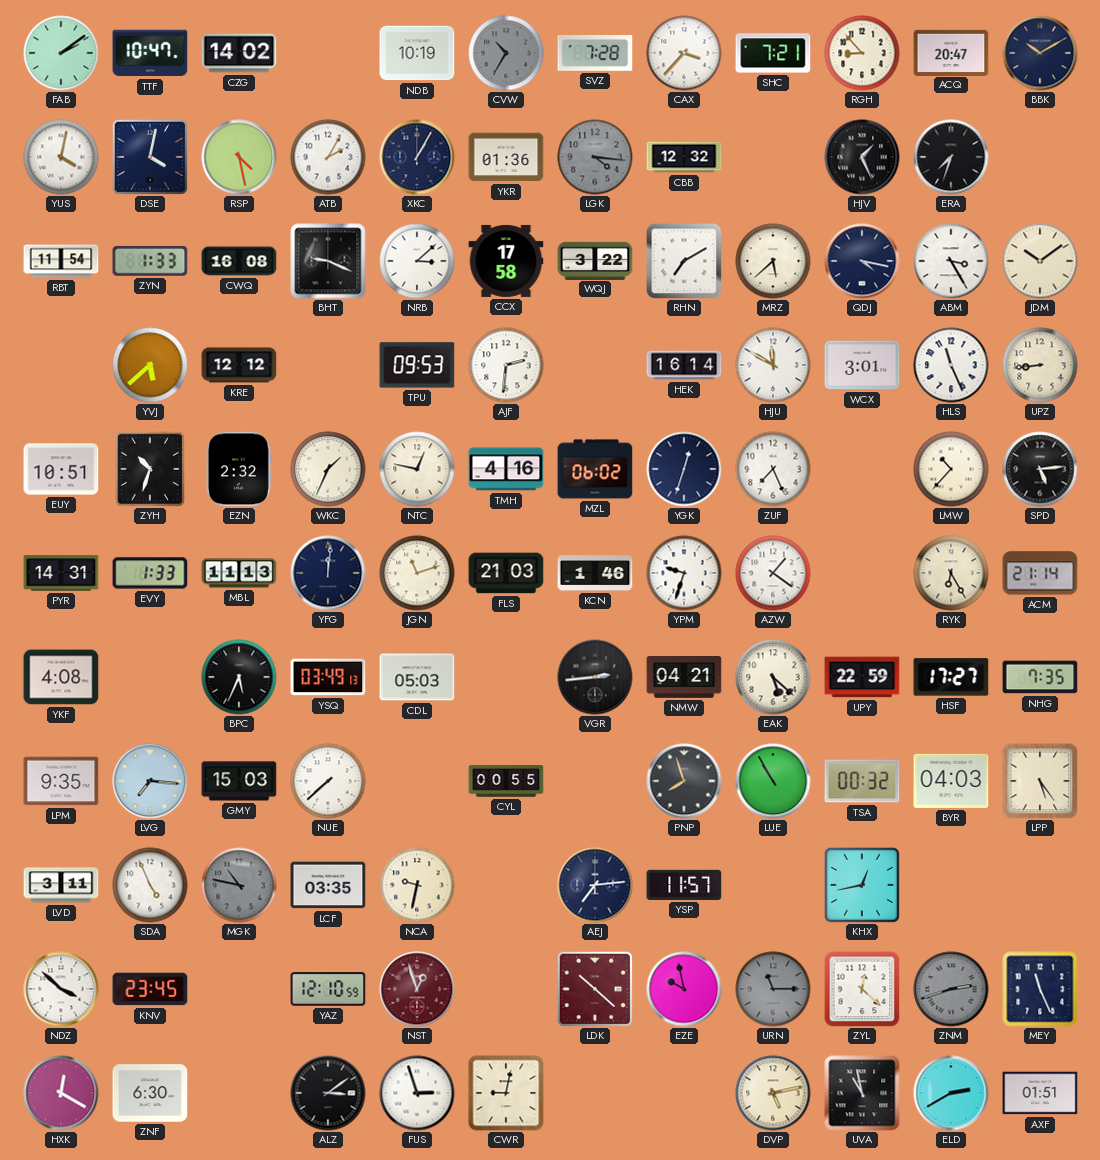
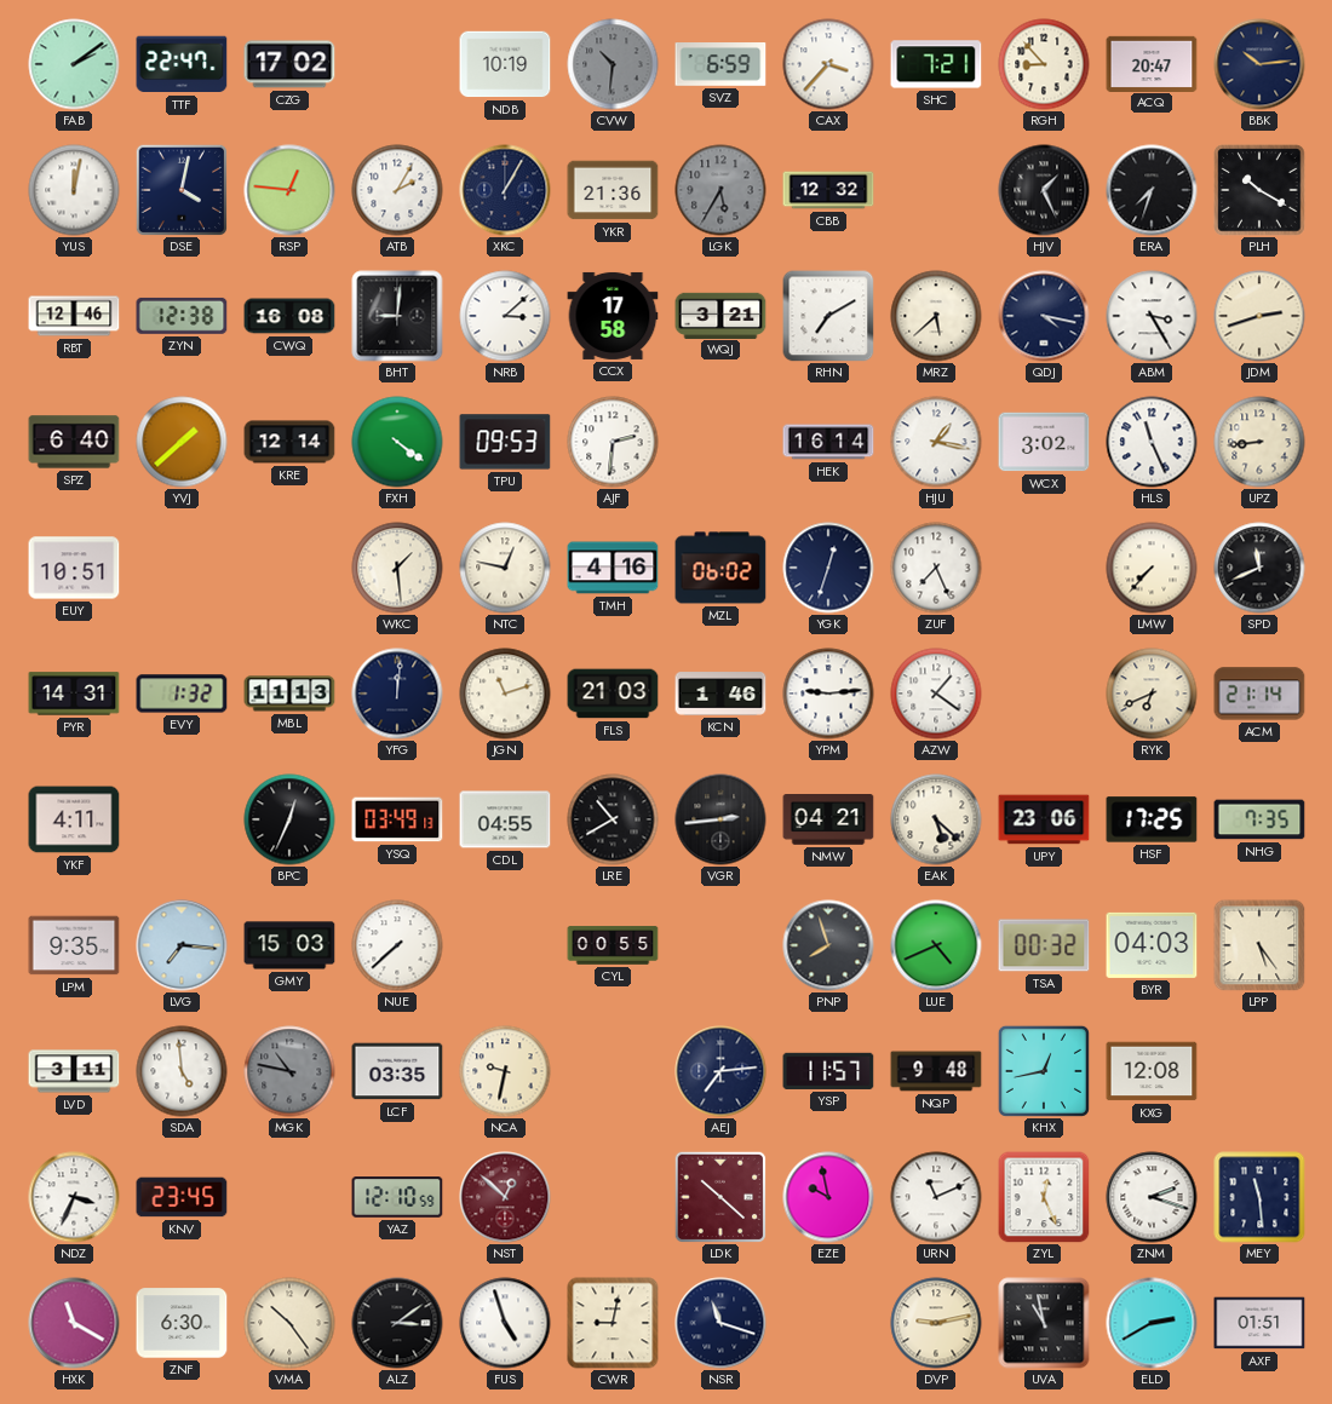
TTF: 10:47 -> 22:47 (182, 64)
CZG: 14:02 -> 17:02 (289, 64)
CVW: 10:35 -> 10:31 (613, 64)
SVZ: 7:28 -> 6:59 (720, 65)
BBK: 10:10 -> 10:14 (1259, 64)
YUS: 4:02 -> 12:02 (74, 190)
RSP: 4:28 -> 12:46 (289, 190)
YKR: 01:36 -> 21:36 (613, 190)
LGK: 4:16 -> 5:35 (720, 190)
PLH: none -> 10:20 (1259, 190)
RBT: 11:54 -> 12:46 (74, 316)
ZYN: 1:33 -> 12:38 (182, 316)
BHT: 9:19 -> 9:01 (397, 316)
WQJ: 3:22 -> 3:21 (720, 315)
JDM: 10:09 -> 2:42 (1259, 316)
SPZ: none -> 6:40 (74, 442)
YVJ: 5:38 -> 1:38 (182, 442)
KRE: 12:12 -> 12:14 (289, 442)
FXH: none -> 4:21 (397, 442)
HJU: 11:50 -> 1:17 (936, 442)
WCX: 3:01 -> 3:02 (1044, 442)
ZYH: 10:33 -> none (150, 469)
EZN: 2:32 -> none (239, 469)
WKC: 1:34 -> 1:29 (397, 568)
LMW: 10:37 -> 7:37 (1152, 568)
SPD: 5:14 -> 11:41 (1259, 568)
EVY: 1:33 -> 1:32 (182, 694)
YPM: 9:33 -> 9:14 (828, 694)
RYK: 6:25 -> 6:41 (1152, 694)
YKF: 4:08 -> 4:11 (74, 819)
BPC: 5:34 -> 12:34 (289, 819)
CDL: 05:03 -> 04:55 (505, 819)
LRE: none -> 10:40 (613, 819)
UPY: 22:59 -> 23:06 (1044, 819)
HSF: 17:27 -> 17:25 (1152, 819)
LUE: 10:55 -> 4:41 (936, 945)
SDA: 4:56 -> 4:59 (182, 1071)
NQP: none -> 9:48 (936, 1071)
KXG: none -> 12:08 (1152, 1071)
NDZ: 3:52 -> 3:34 (74, 1197)
NST: 12:57 -> 12:52 (505, 1197)
URN: 11:15 -> 11:11 (936, 1197)
URN dial: grey -> white (936, 1197)
ZYL: 12:22 -> 12:26 (1044, 1197)
ZNM: 2:42 -> 2:18 (1152, 1197)
ZNM dial: grey -> white (1152, 1197)
MEY: 11:26 -> 11:29 (1259, 1197)
HXK: 12:20 -> 11:20 (74, 1323)
VMA: none -> 10:24 (289, 1323)
FUS: 2:57 -> 4:57 (505, 1323)
NSR: none -> 11:18 (720, 1323)
DVP: 5:13 -> 9:13 (936, 1323)
